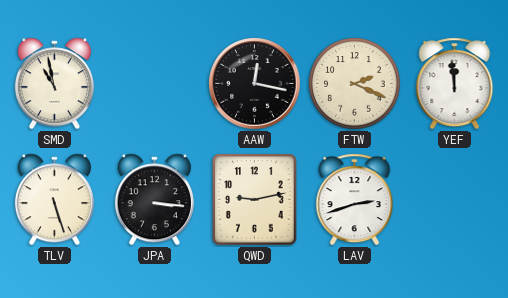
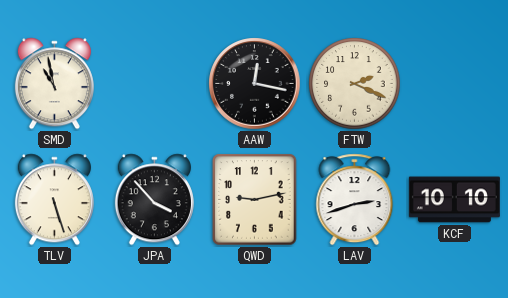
YEF: 11:59 -> none (455, 84)
JPA: 3:16 -> 3:53 (154, 200)
KCF: none -> 10:10 (454, 200)
